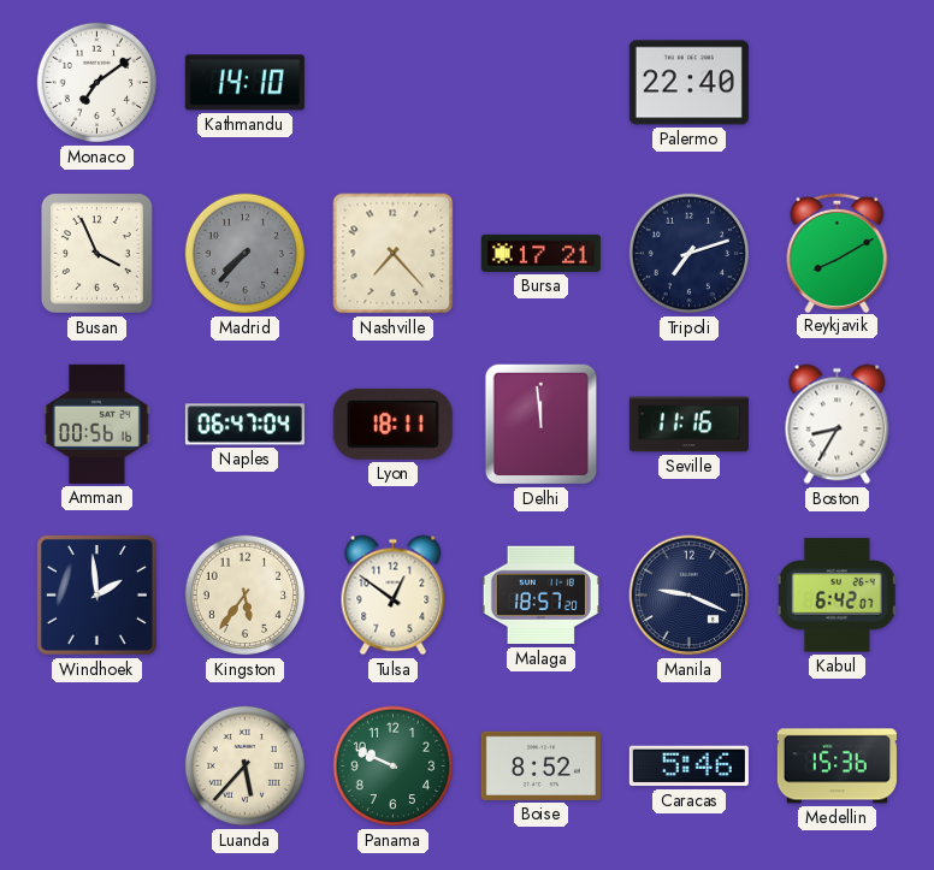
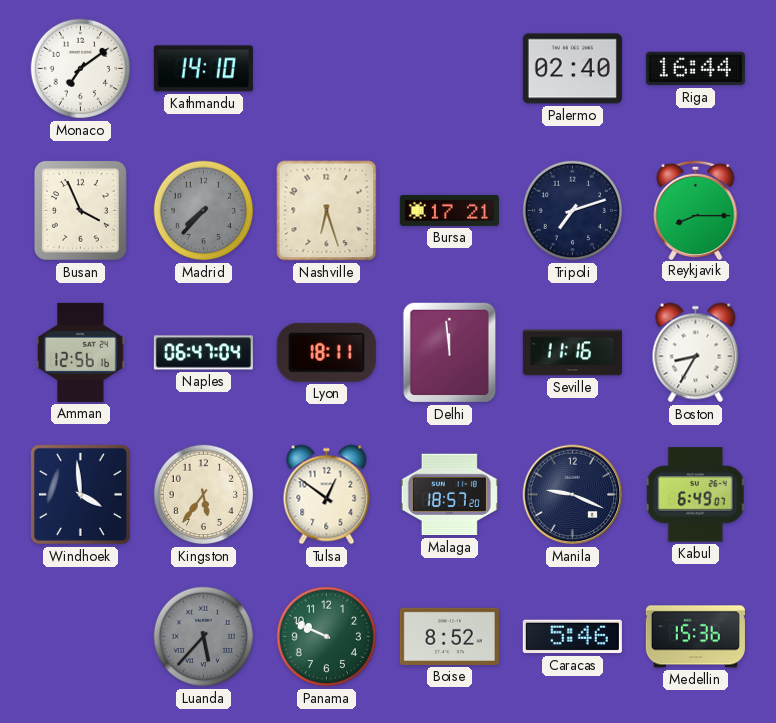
Palermo: 22:40 -> 02:40 (572, 69)
Riga: none -> 16:44 (695, 69)
Nashville: 7:23 -> 6:27 (327, 211)
Reykjavik: 8:10 -> 8:15 (696, 209)
Amman: 00:56 -> 12:56 (81, 352)
Windhoek: 1:59 -> 3:59 (80, 494)
Kabul: 6:42 -> 6:49 (696, 495)
Luanda dial: cream -> grey (204, 637)
